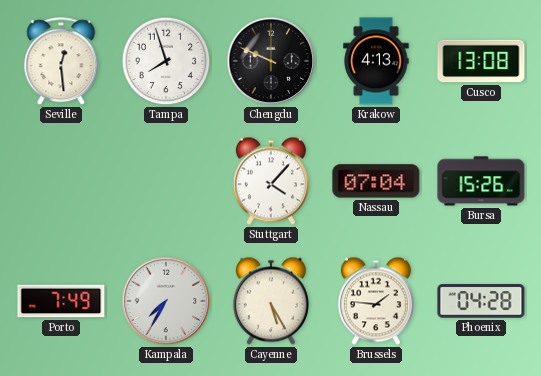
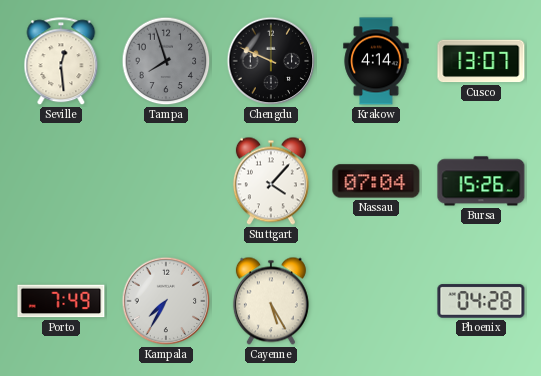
Tampa dial: white -> grey (166, 61)
Krakow: 4:13 -> 4:14 (376, 61)
Cusco: 13:08 -> 13:07 (481, 61)
Brussels: 1:46 -> none (376, 301)
